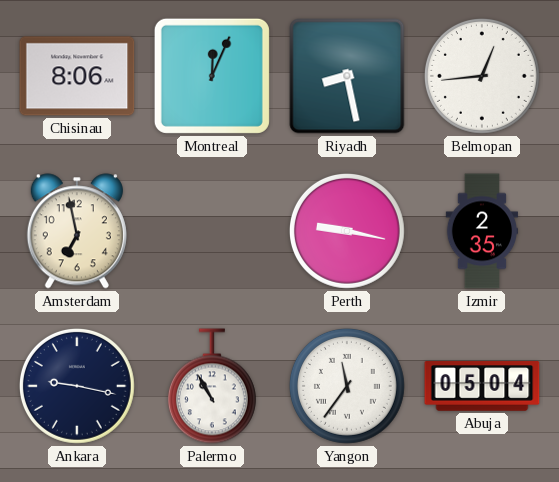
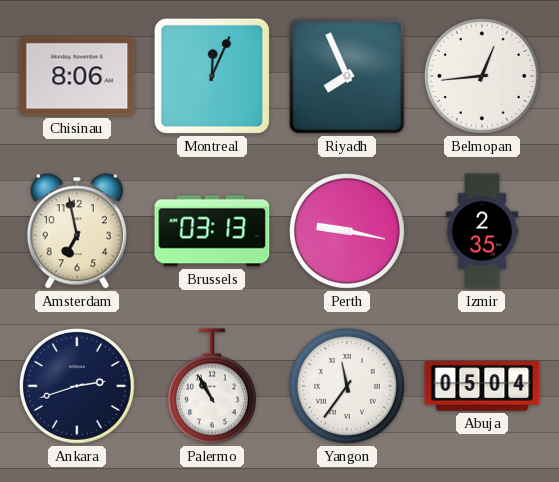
Riyadh: 8:28 -> 7:56 (347, 76)
Brussels: none -> 03:13 (212, 231)
Ankara: 9:17 -> 2:42 (77, 386)
